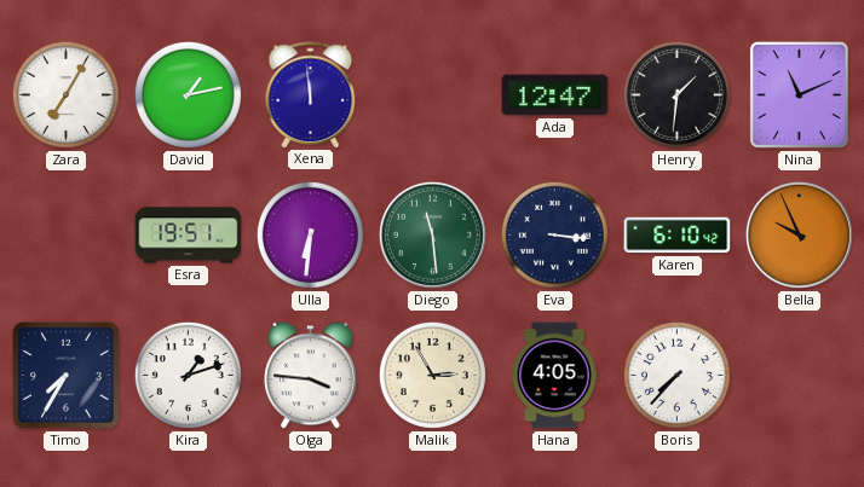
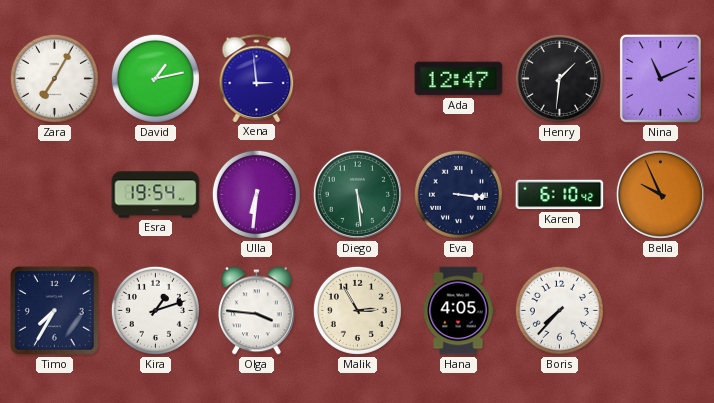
Xena: 11:59 -> 2:59 (257, 78)
Esra: 19:51 -> 19:54 (156, 195)
Diego: 11:29 -> 5:29 (357, 194)
